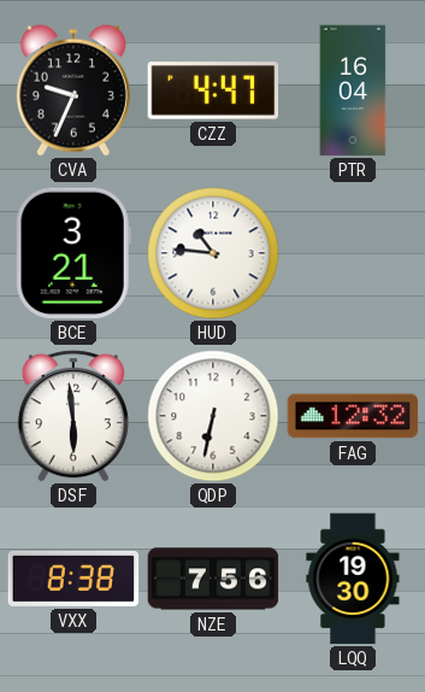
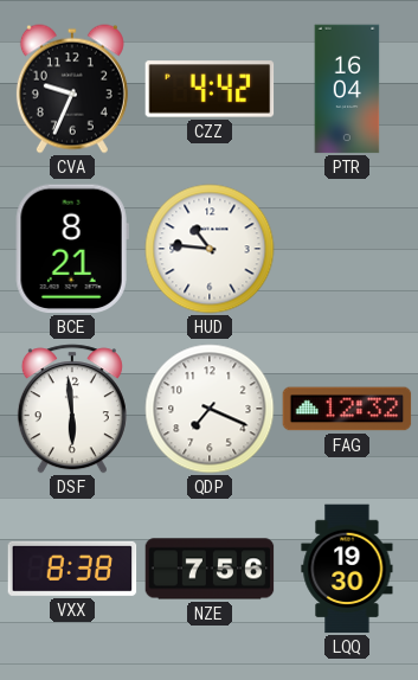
CZZ: 4:47 -> 4:42 (210, 89)
BCE: 3:21 -> 8:21 (72, 249)
QDP: 6:32 -> 7:19 (210, 409)
